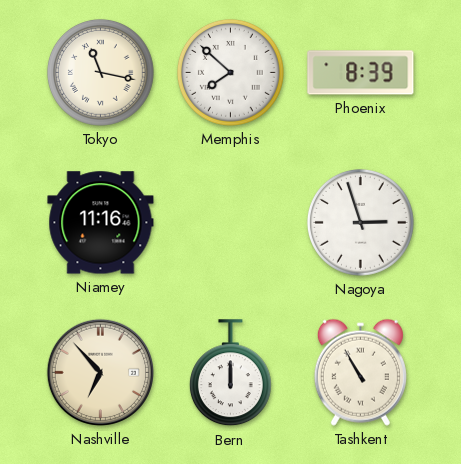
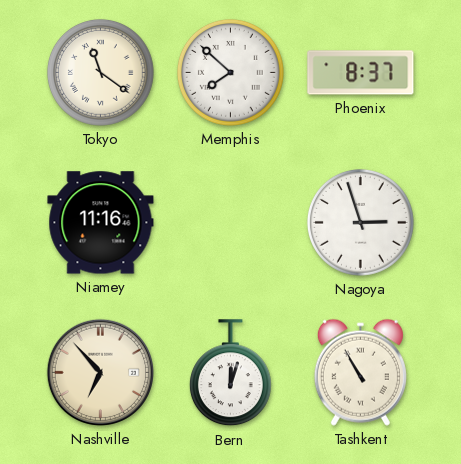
Tokyo: 11:17 -> 11:21 (100, 72)
Phoenix: 8:39 -> 8:37 (361, 73)
Bern: 12:00 -> 12:03 (230, 373)
